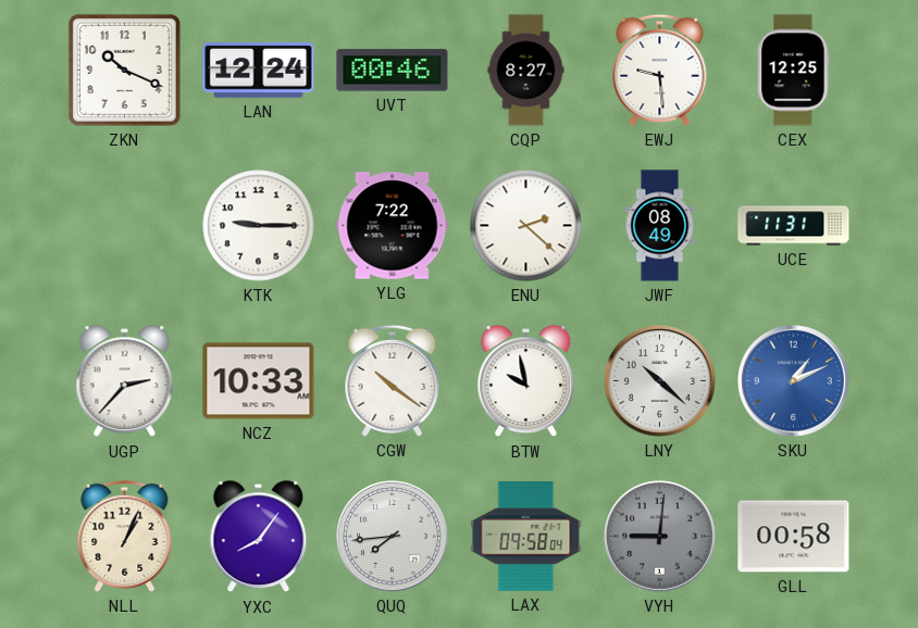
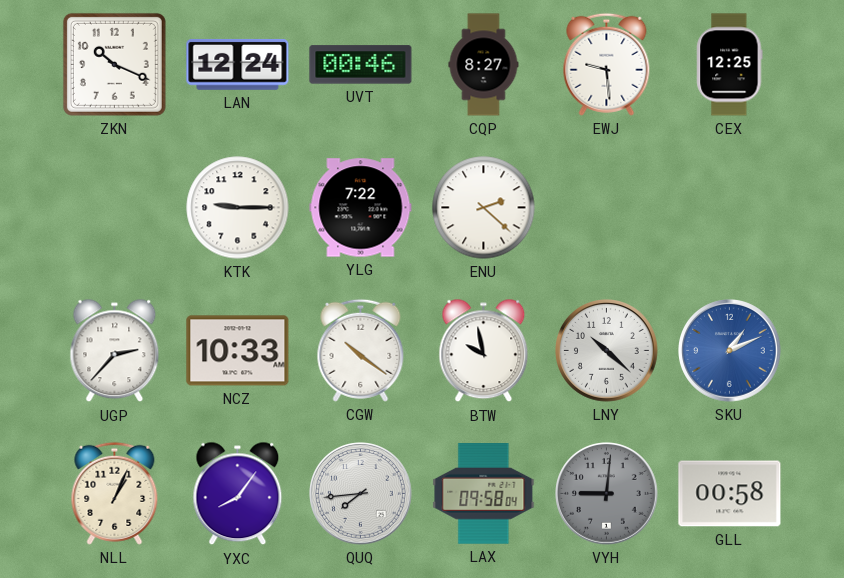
JWF: 08:49 -> none (660, 226)
UCE: 11:31 -> none (794, 226)
